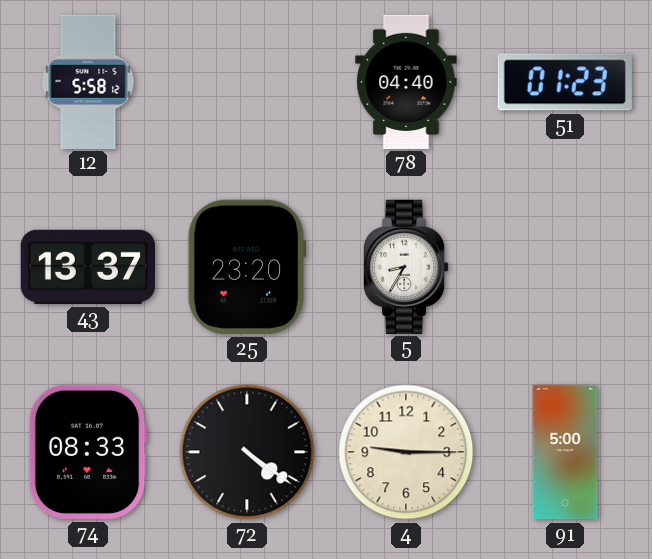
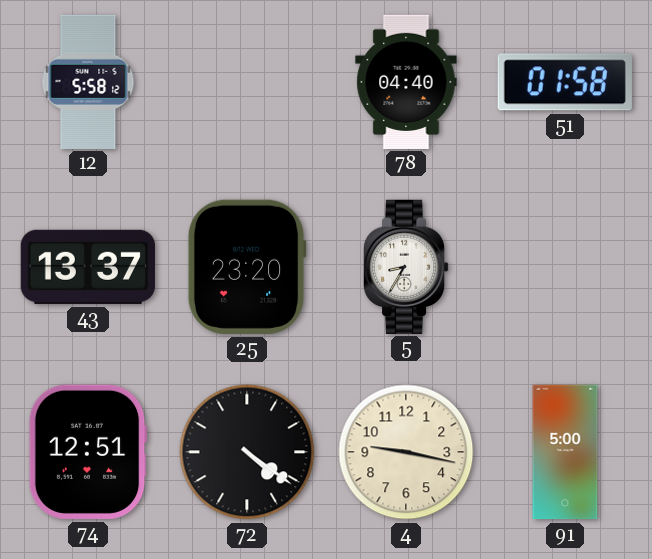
51: 01:23 -> 01:58 (565, 82)
74: 08:33 -> 12:51 (88, 452)
4: 9:15 -> 9:17 (406, 452)
